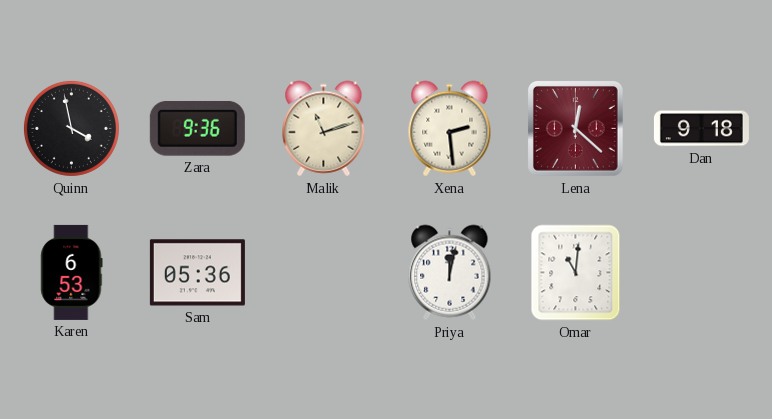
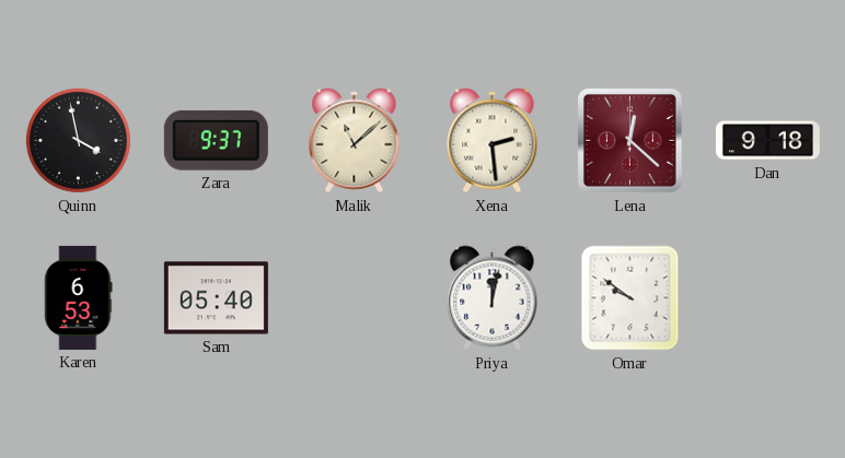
Zara: 9:36 -> 9:37 (216, 140)
Malik: 11:12 -> 11:08 (355, 141)
Sam: 05:36 -> 05:40 (216, 298)
Omar: 11:01 -> 9:51 (630, 298)
